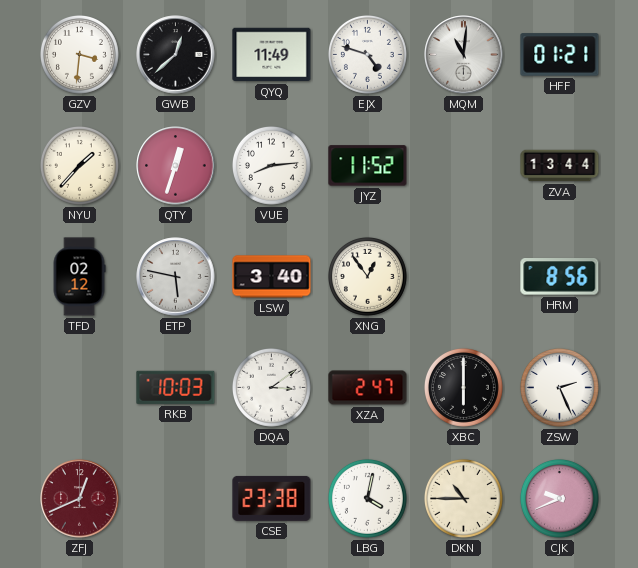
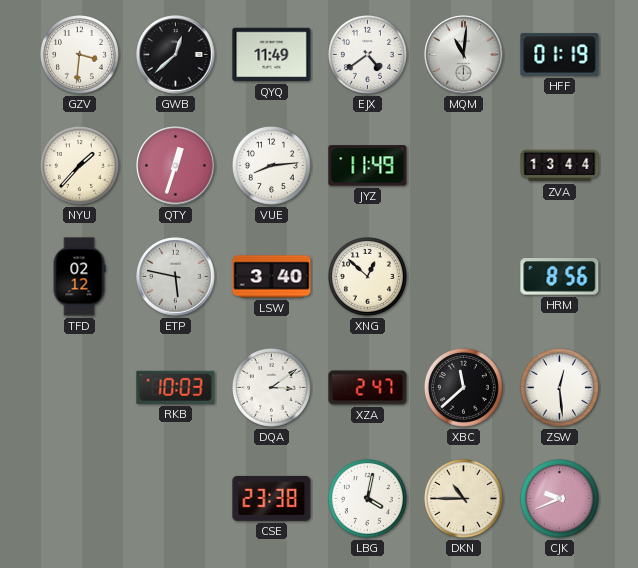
EJX: 4:48 -> 4:39 (367, 54)
HFF: 01:21 -> 01:19 (560, 55)
JYZ: 11:52 -> 11:49 (368, 166)
XNG: 12:54 -> 12:52 (367, 276)
XBC: 6:00 -> 11:38 (463, 387)
ZSW: 2:26 -> 12:29 (559, 387)
ZFJ: 12:41 -> none (80, 499)
